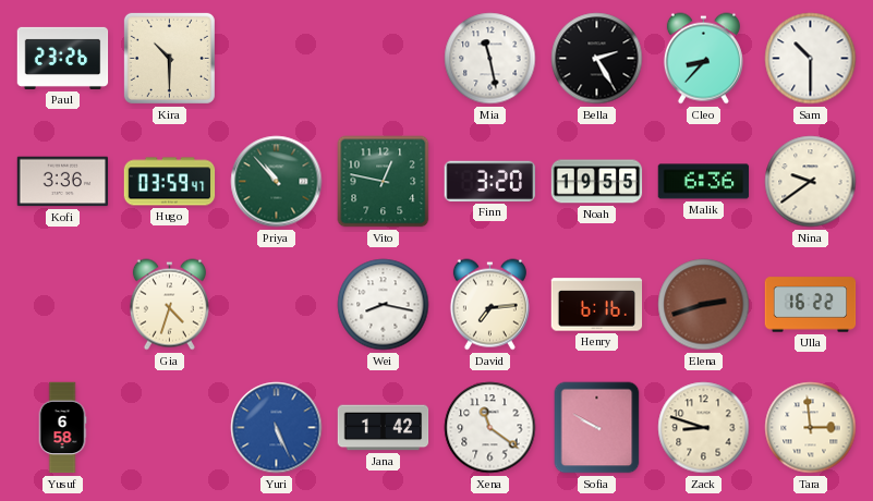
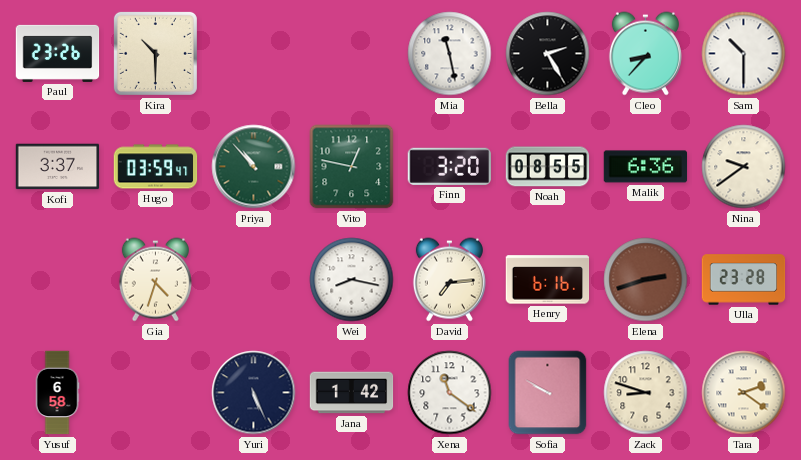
Kofi: 3:36 -> 3:37 (58, 167)
Noah: 19:55 -> 08:55 (548, 167)
Ulla: 16:22 -> 23:28 (744, 280)
Yuri dial: blue -> navy (254, 393)
Tara: 2:59 -> 2:21 (744, 393)
